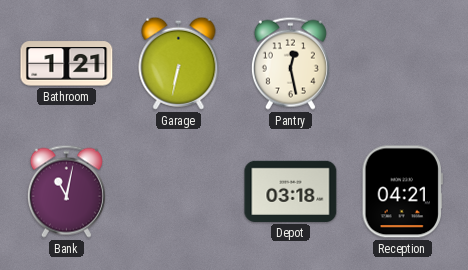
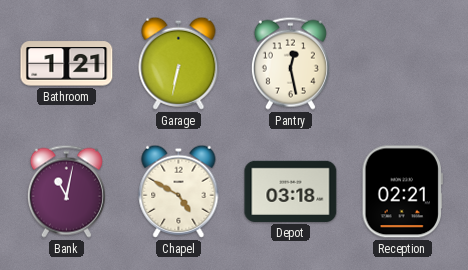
Chapel: none -> 4:50 (179, 191)
Reception: 04:21 -> 02:21 (402, 192)
